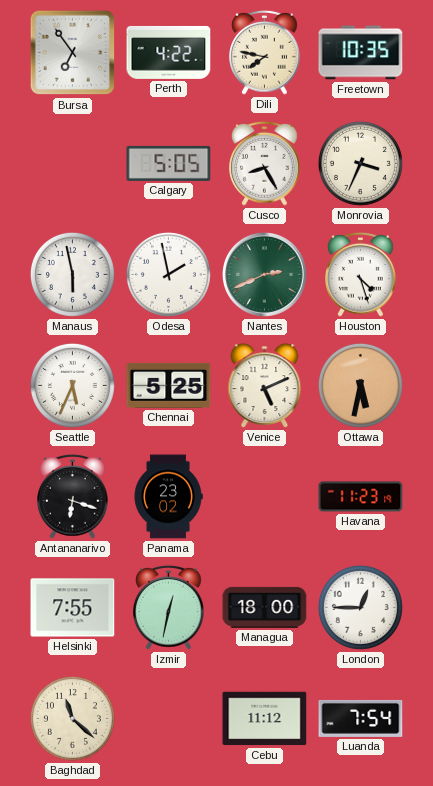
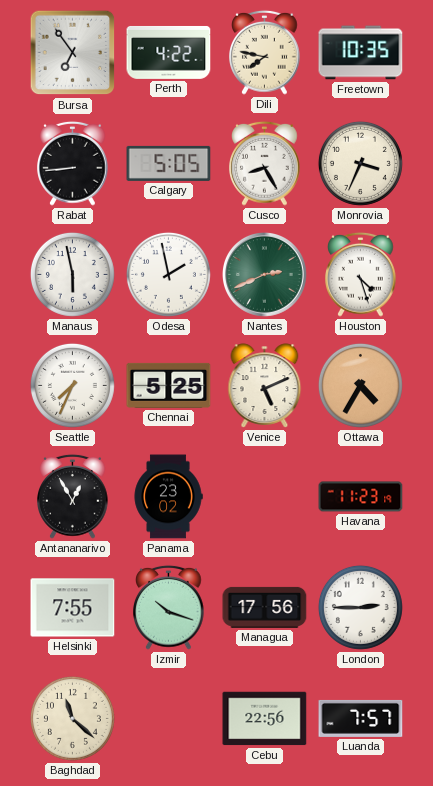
Rabat: none -> 8:44 (73, 163)
Seattle: 5:34 -> 7:34 (72, 385)
Ottawa: 5:32 -> 4:35 (360, 385)
Antananarivo: 6:18 -> 12:55 (73, 496)
Izmir: 12:32 -> 10:18 (169, 607)
Managua: 18:00 -> 17:56 (265, 607)
London: 12:45 -> 2:45 (360, 607)
Cebu: 11:12 -> 22:56 (265, 719)
Luanda: 7:54 -> 7:57 (361, 718)
